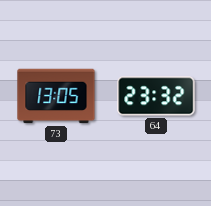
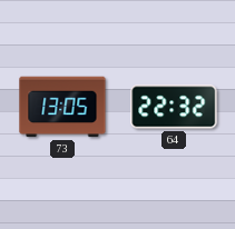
64: 23:32 -> 22:32 (174, 107)
